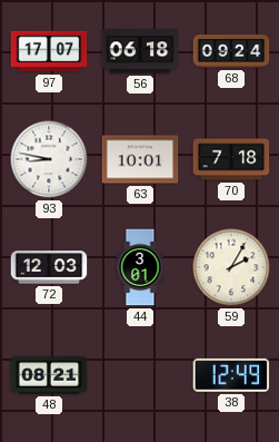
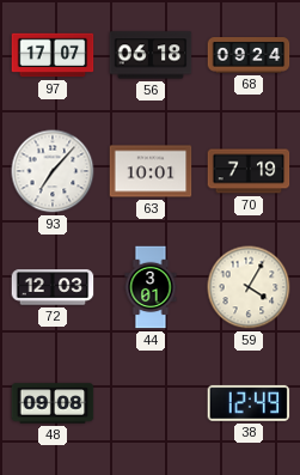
93: 8:47 -> 7:07 (53, 171)
70: 7:18 -> 7:19 (249, 171)
59: 2:05 -> 4:05 (249, 287)
48: 08:21 -> 09:08 (53, 403)
